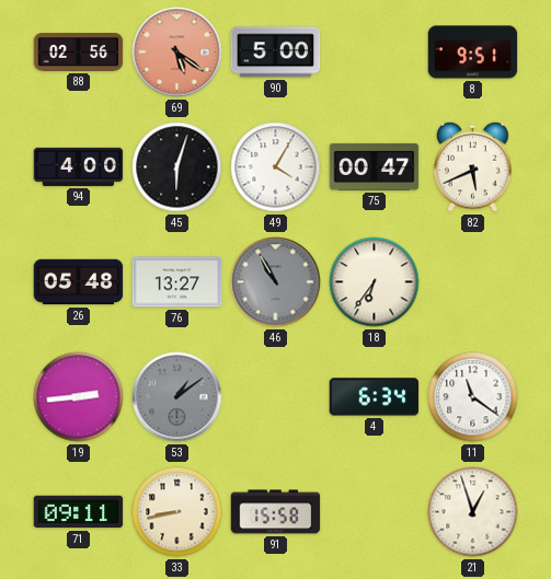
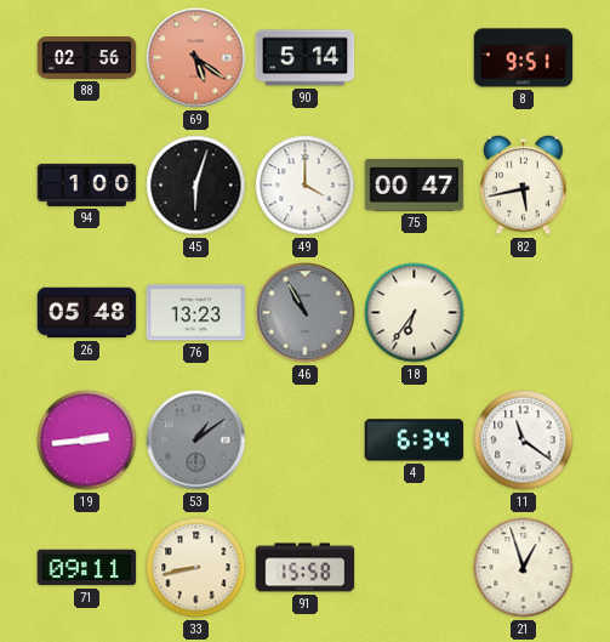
90: 5:00 -> 5:14 (306, 58)
94: 4:00 -> 1:00 (87, 184)
49: 4:05 -> 4:00 (306, 186)
82: 5:41 -> 5:43 (524, 184)
76: 13:27 -> 13:23 (196, 313)
